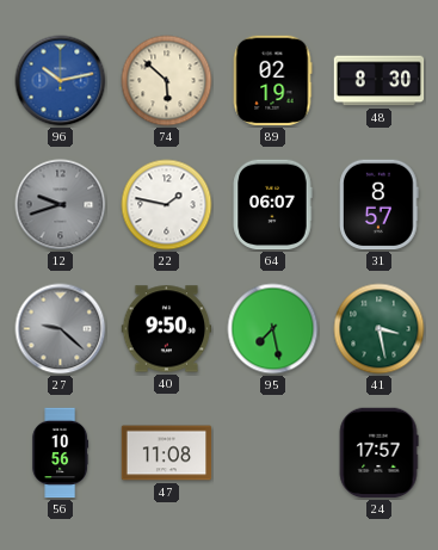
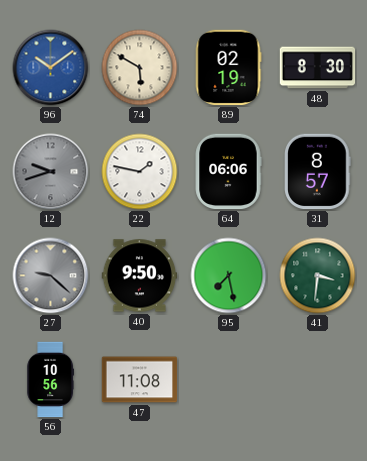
96: 10:13 -> 10:09 (51, 68)
74: 5:52 -> 5:50 (140, 68)
64: 06:07 -> 06:06 (228, 172)
41: 3:28 -> 3:31 (318, 276)
24: 17:57 -> none (378, 453)
